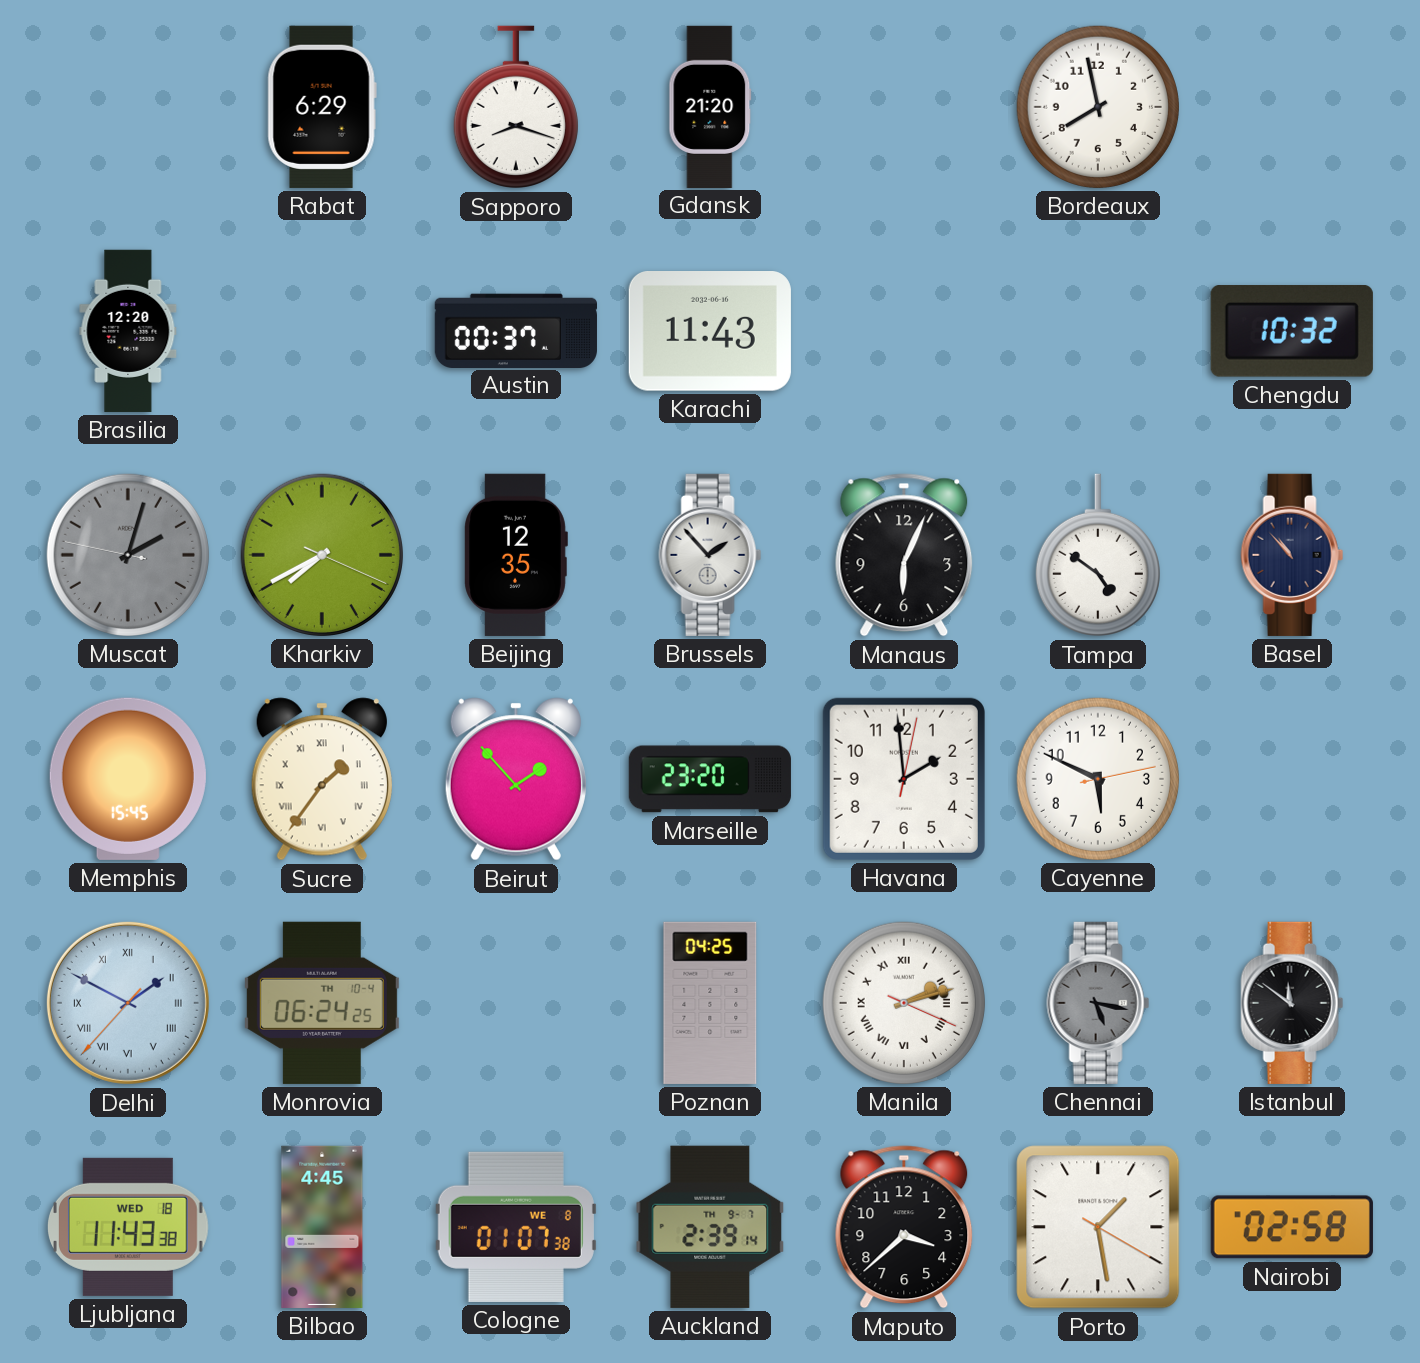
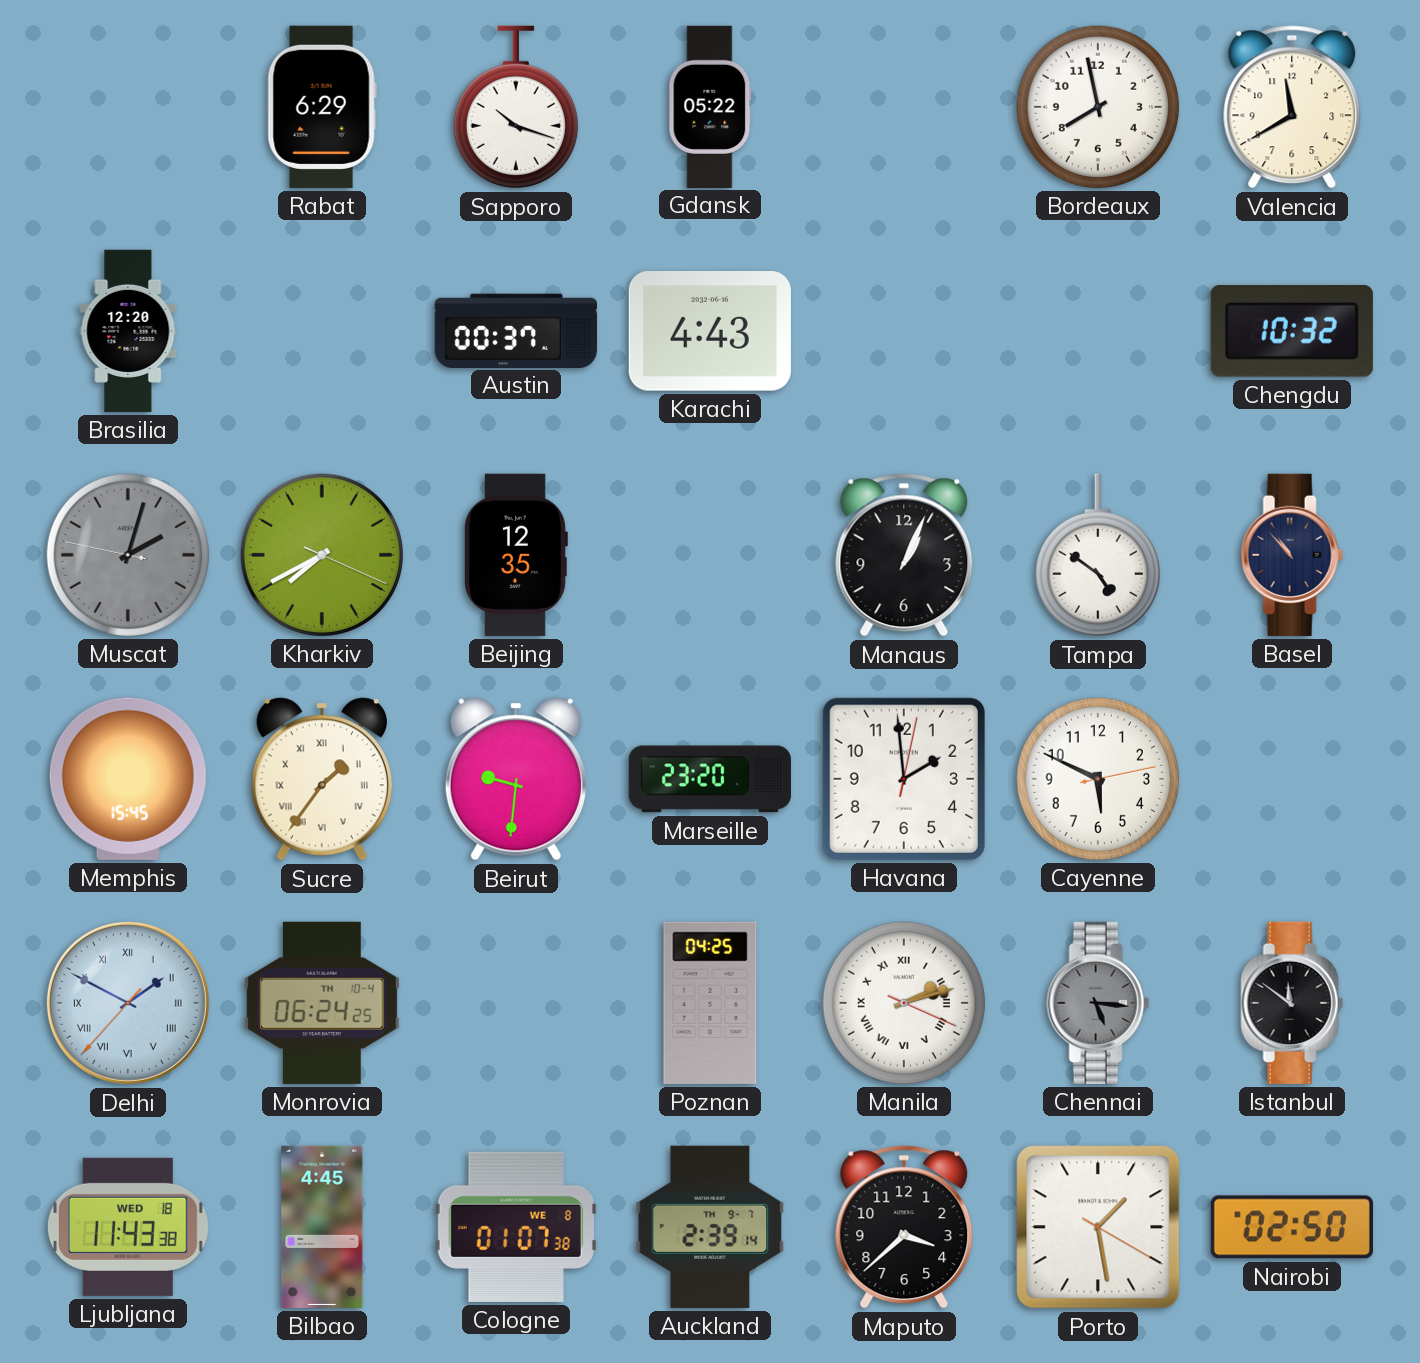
Sapporo: 8:18 -> 10:18 (516, 107)
Gdansk: 21:20 -> 05:22 (710, 106)
Valencia: none -> 11:40 (1292, 107)
Karachi: 11:43 -> 4:43 (710, 332)
Brussels: 1:53 -> none (710, 555)
Manaus: 6:04 -> 1:04 (904, 555)
Beirut: 1:53 -> 9:31 (516, 779)
Chennai: 5:17 -> 5:16 (1098, 1003)
Nairobi: 02:58 -> 02:50 (1292, 1227)
